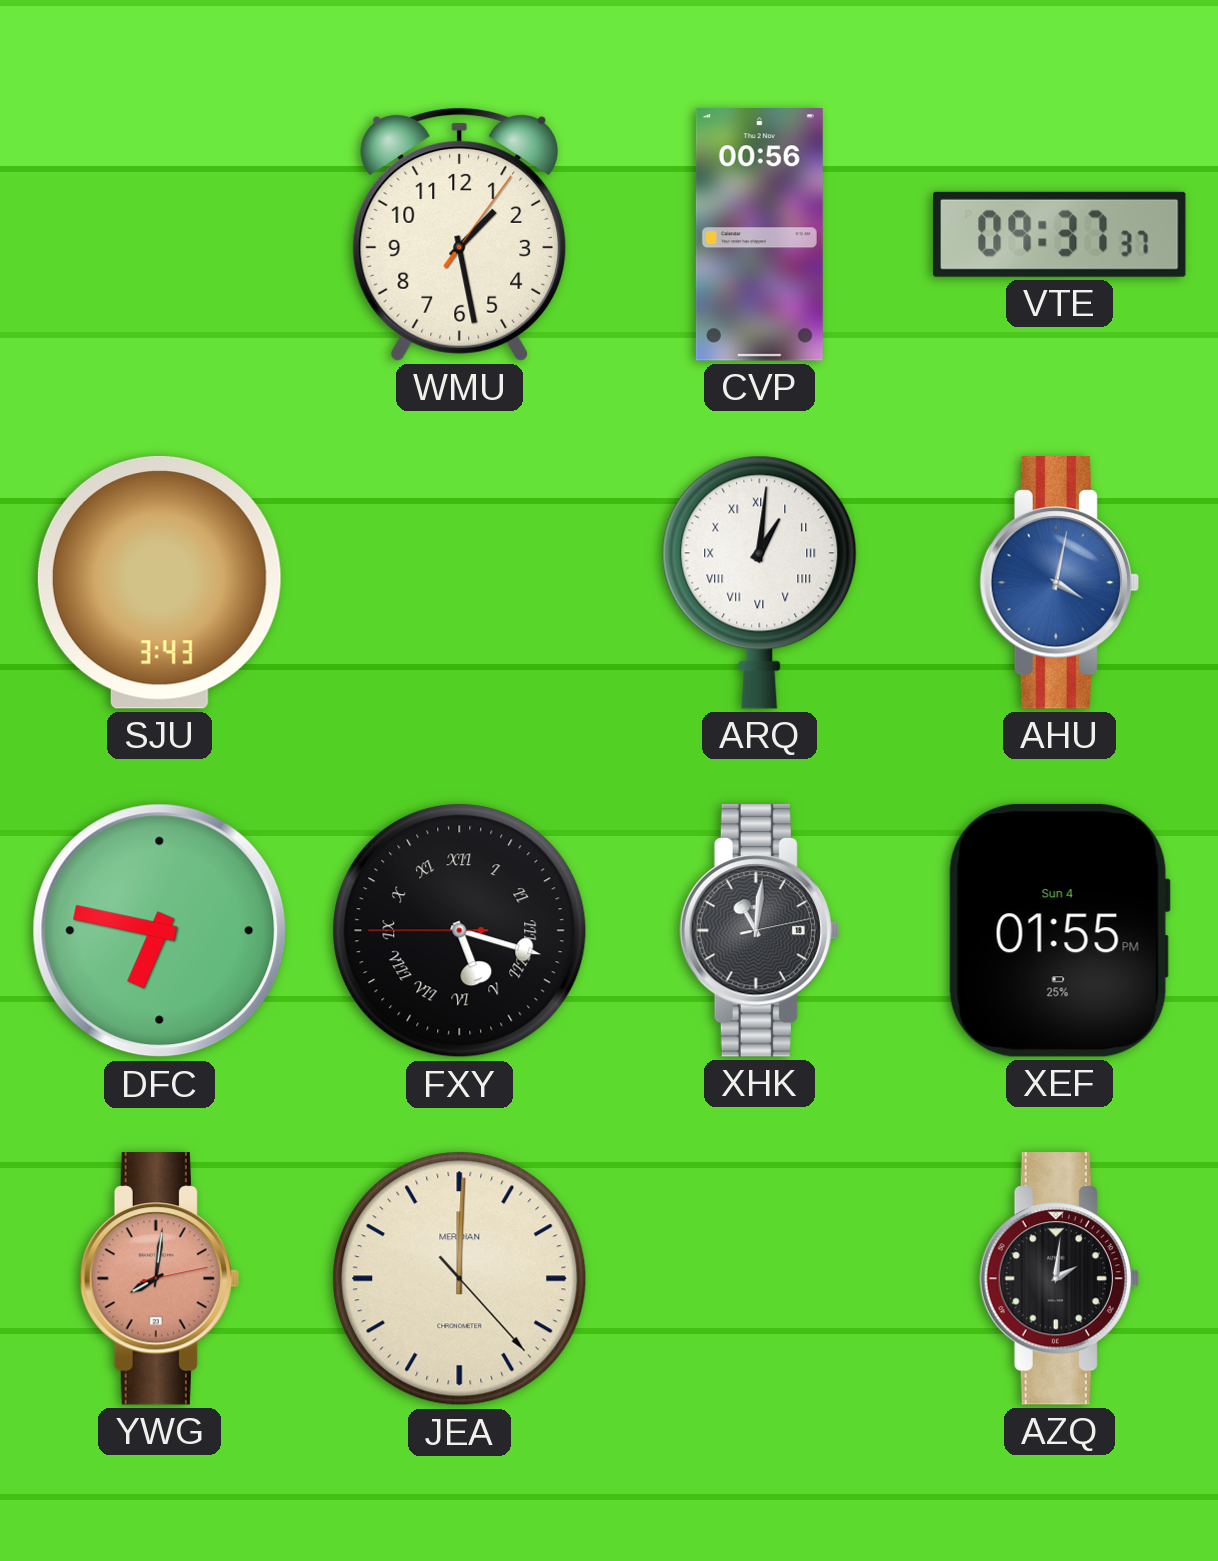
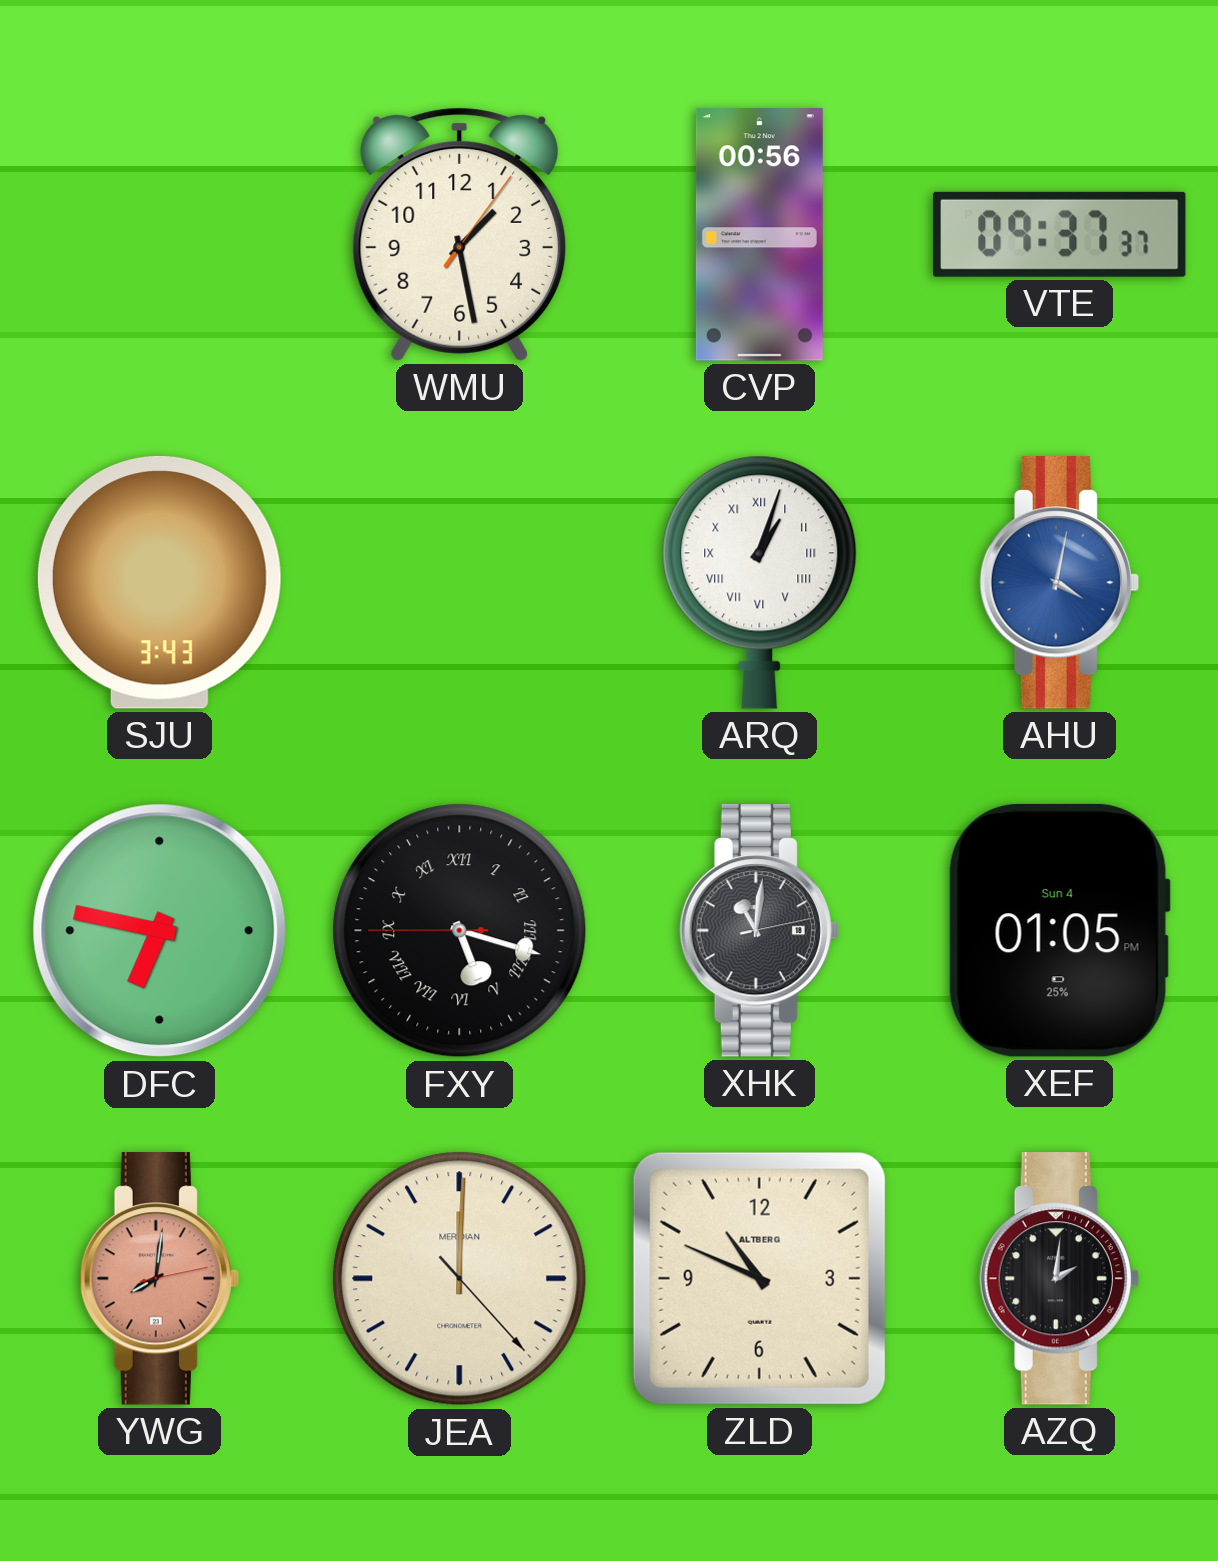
ARQ: 1:01 -> 1:03 (760, 582)
XEF: 01:55 -> 01:05 (1059, 930)
ZLD: none -> 10:49 (759, 1278)
